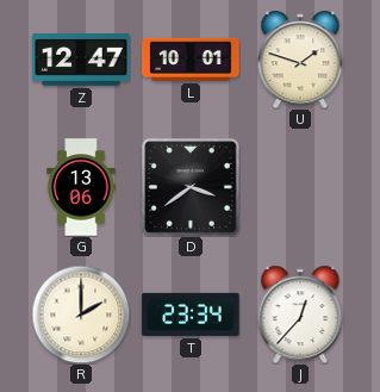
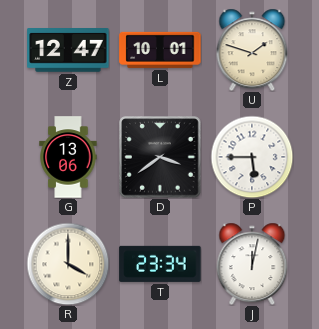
P: none -> 5:45 (252, 157)
R: 2:00 -> 4:00 (68, 264)
J: 12:37 -> 12:02 (252, 264)
